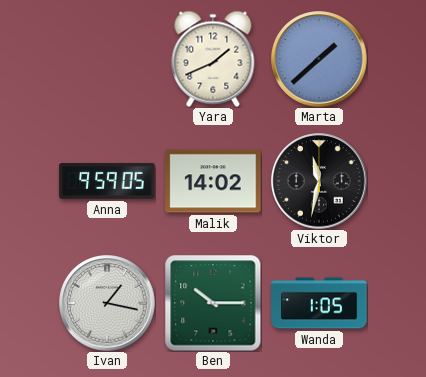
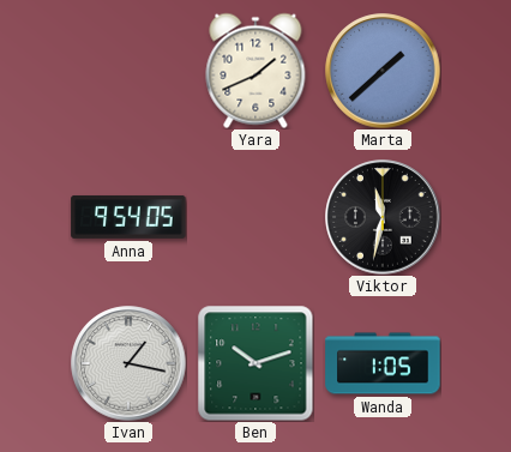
Anna: 9:59 -> 9:54 (128, 217)
Malik: 14:02 -> none (213, 181)
Ben: 10:15 -> 10:12 (256, 363)
